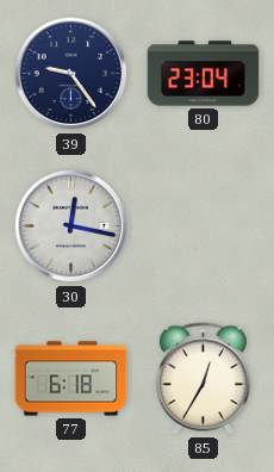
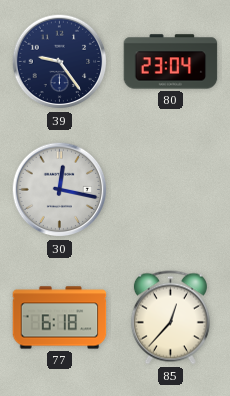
85: 12:35 -> 12:37 (170, 318)
